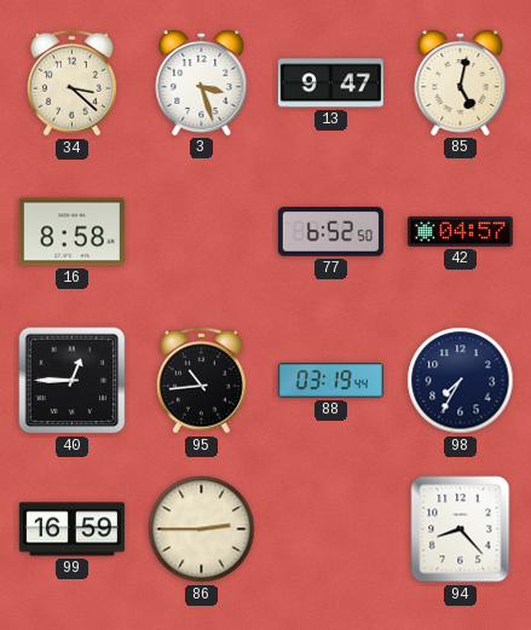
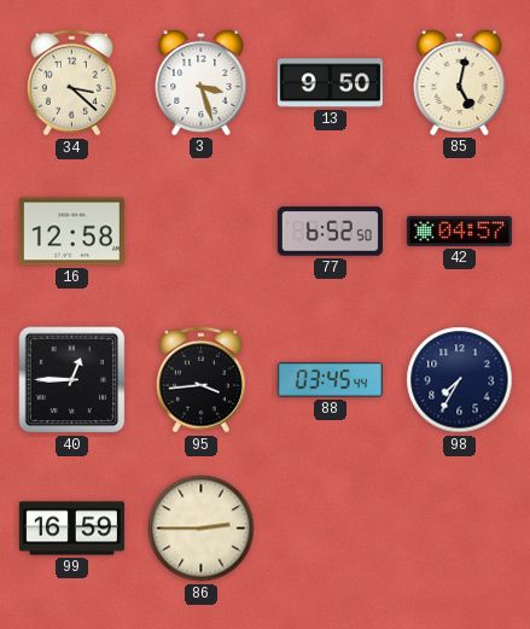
13: 9:47 -> 9:50 (330, 83)
16: 8:58 -> 12:58 (71, 232)
95: 10:44 -> 3:44 (200, 380)
88: 03:19 -> 03:45 (330, 380)
94: 8:23 -> none (461, 530)
